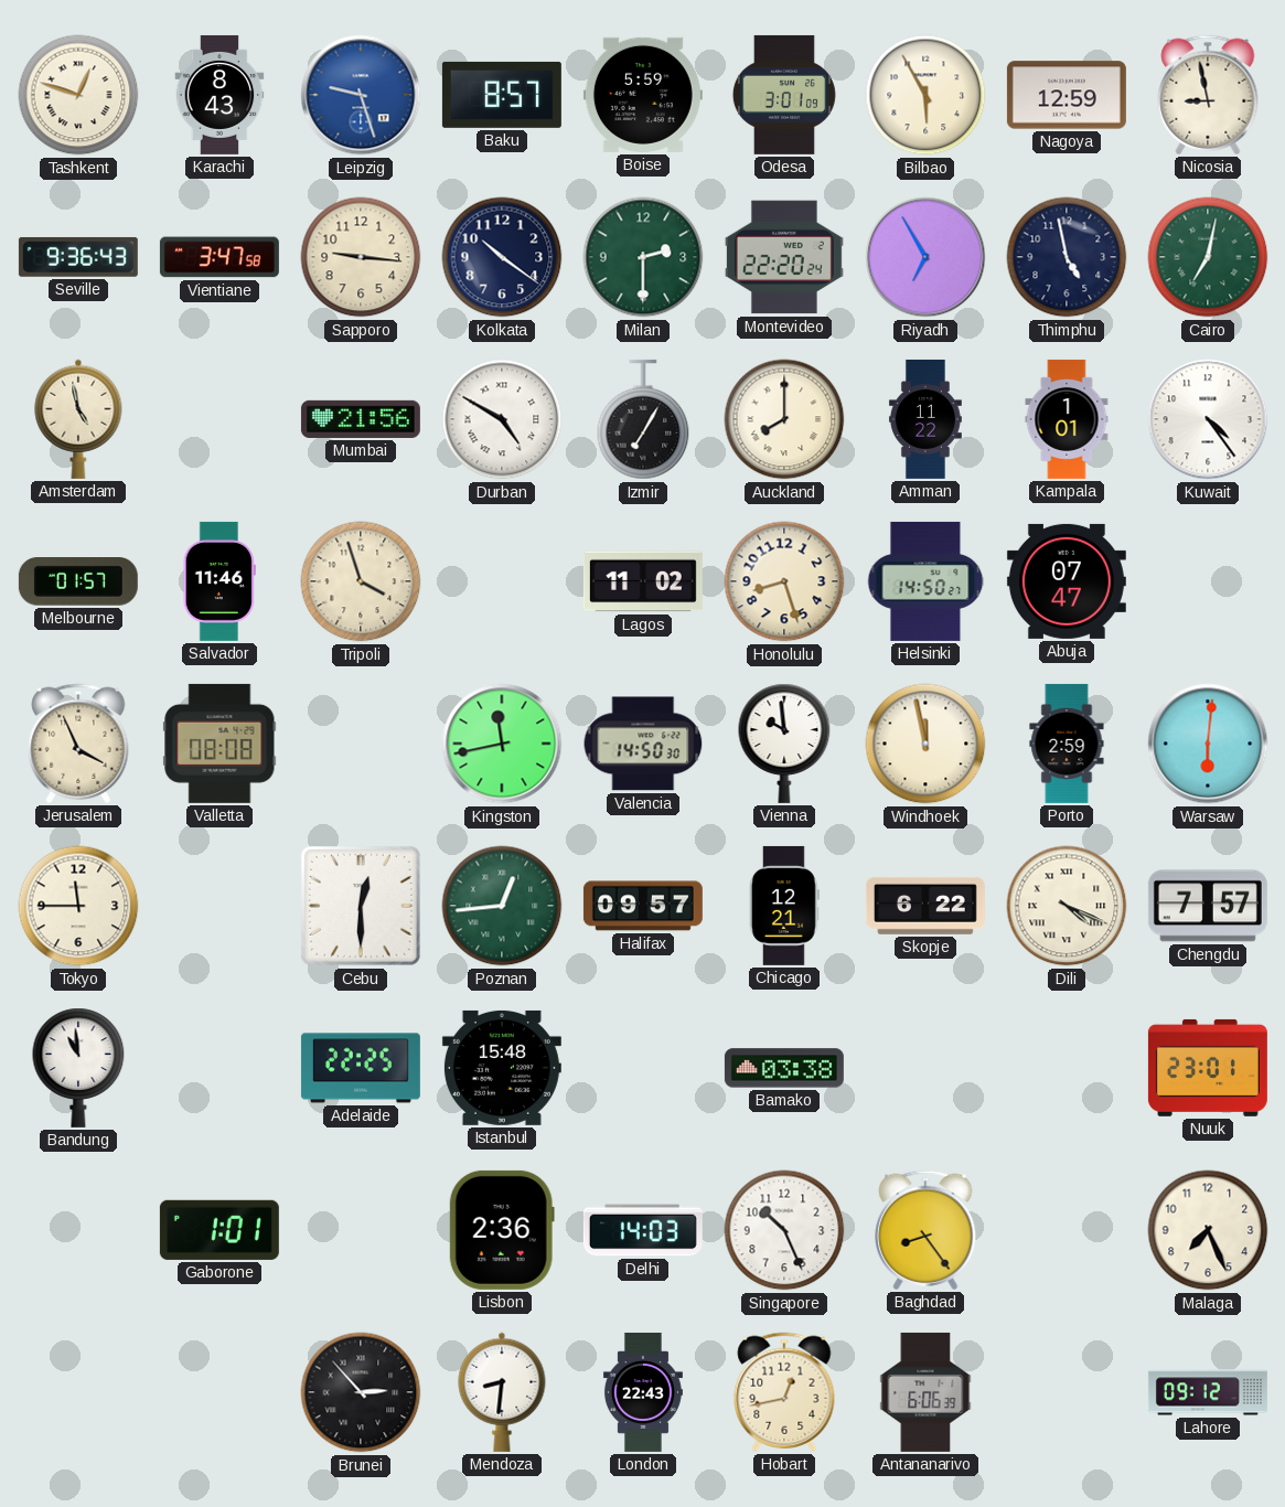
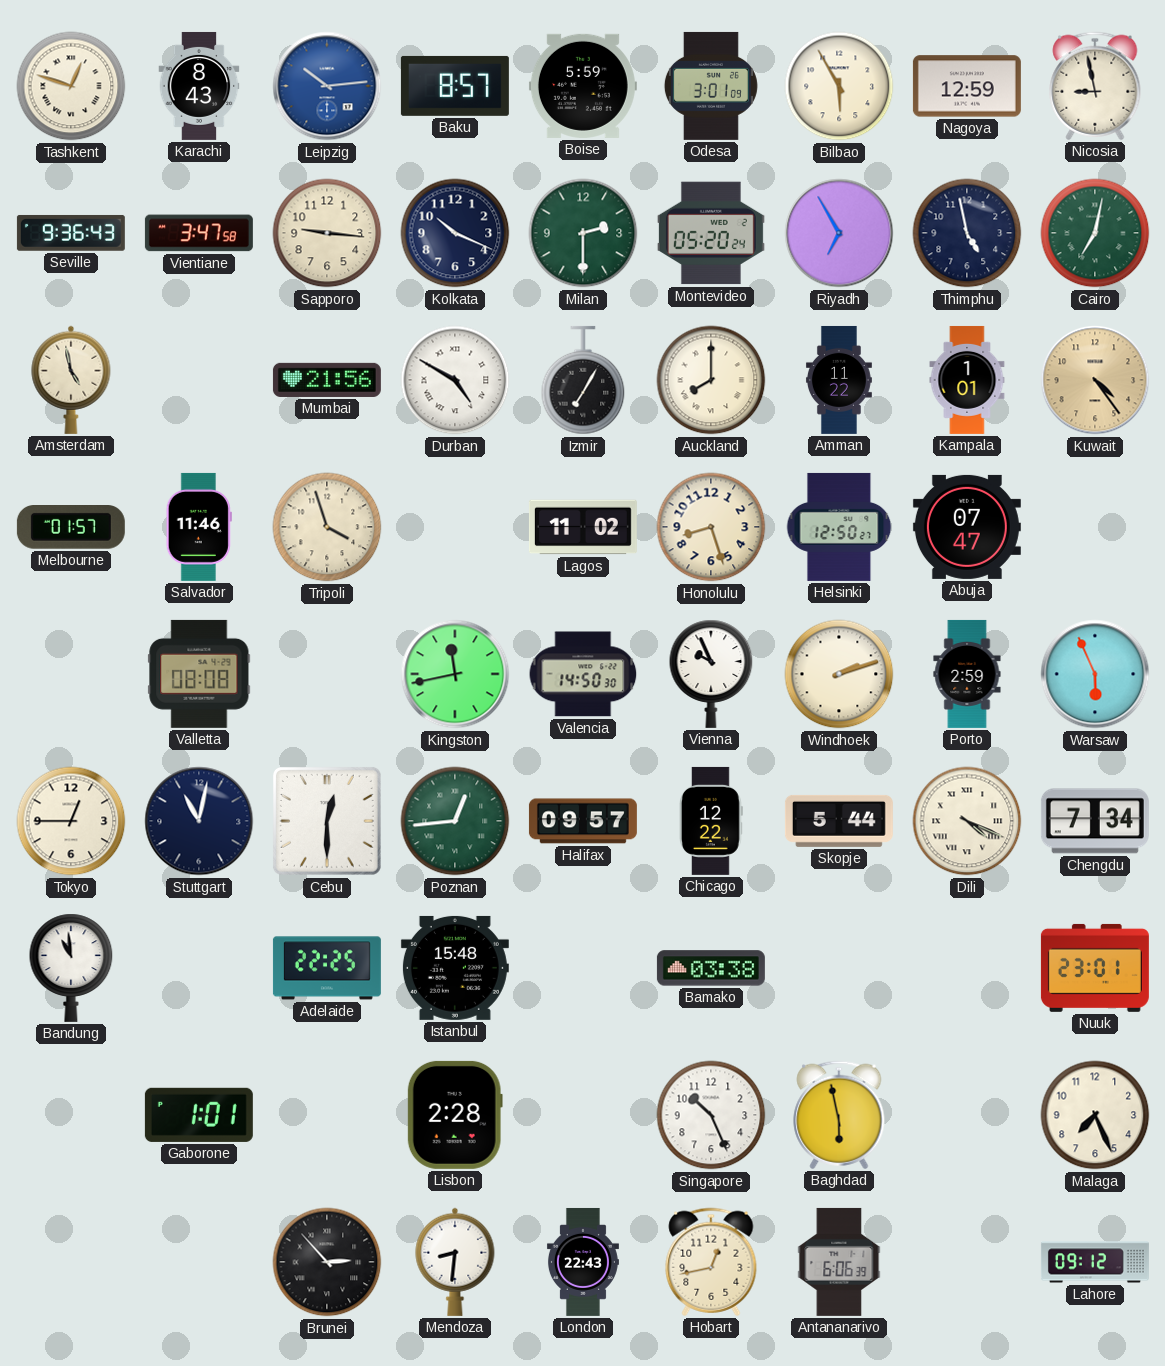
Leipzig: 9:27 -> 10:14 (327, 86)
Kolkata: 10:21 -> 10:19 (455, 233)
Montevideo: 22:20 -> 05:20 (711, 233)
Kuwait dial: white -> champagne (1095, 380)
Helsinki: 14:50 -> 12:50 (839, 527)
Jerusalem: 3:56 -> none (78, 744)
Vienna: 9:59 -> 9:56 (711, 674)
Windhoek: 11:58 -> 2:12 (839, 674)
Warsaw: 6:01 -> 5:56 (1095, 674)
Tokyo: 11:45 -> 12:45 (71, 821)
Stuttgart: none -> 11:02 (199, 821)
Chicago: 12:21 -> 12:22 (712, 821)
Skopje: 6:22 -> 5:44 (839, 821)
Chengdu: 7:57 -> 7:34 (1095, 821)
Lisbon: 2:36 -> 2:28 (455, 1115)
Delhi: 14:03 -> none (643, 1230)
Baghdad: 8:24 -> 5:58 (839, 1115)
